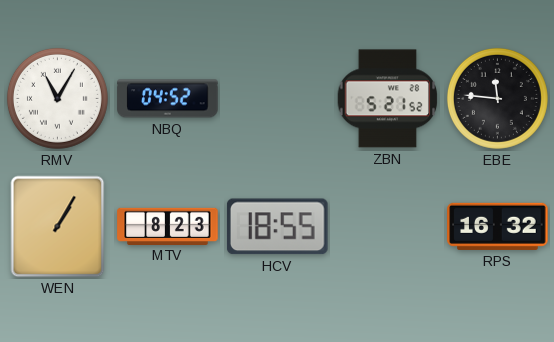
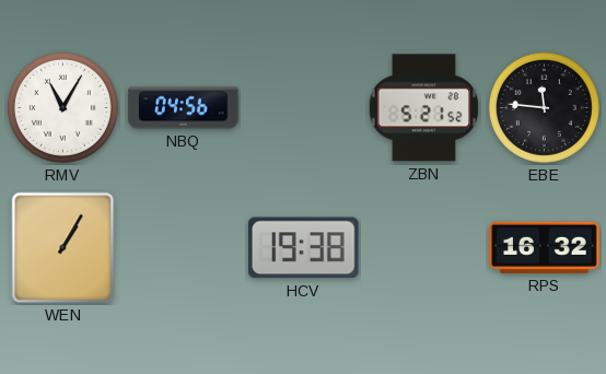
NBQ: 04:52 -> 04:56 (184, 108)
MTV: 8:23 -> none (168, 226)
HCV: 18:55 -> 19:38 (303, 248)
